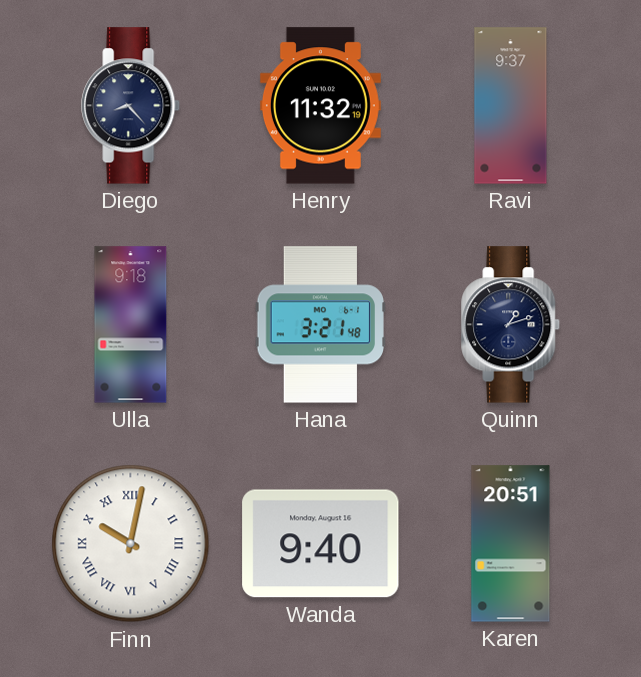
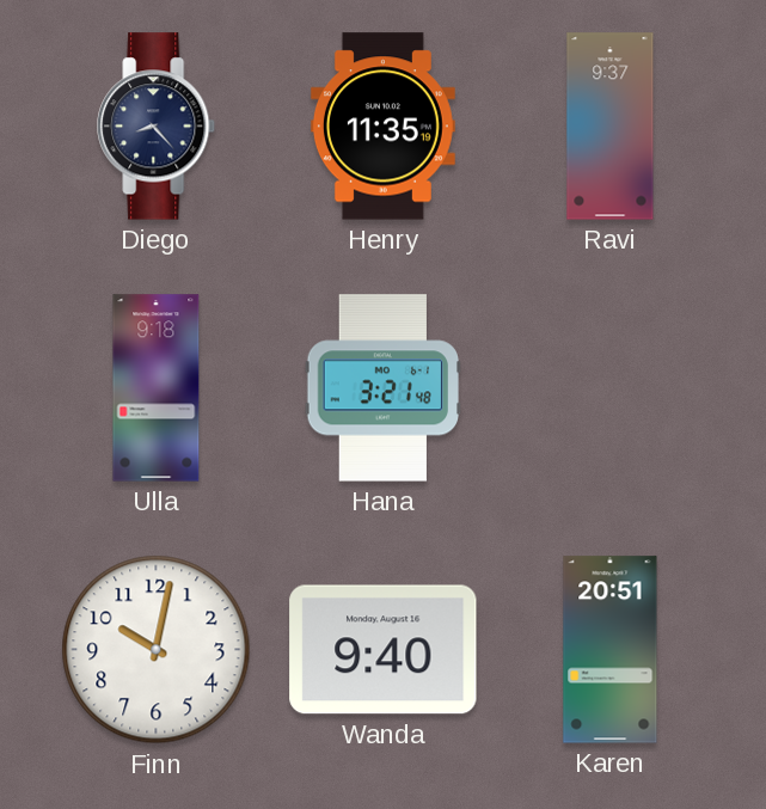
Henry: 11:32 -> 11:35 (382, 127)
Quinn: 1:12 -> none (511, 325)
Finn numerals: Roman -> Arabic (157, 650)
